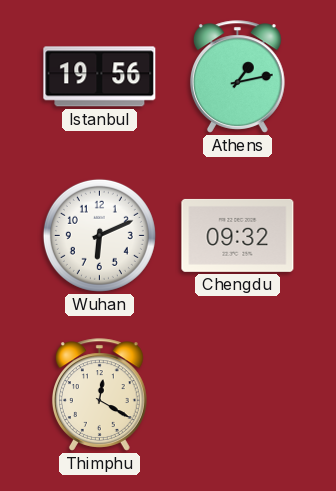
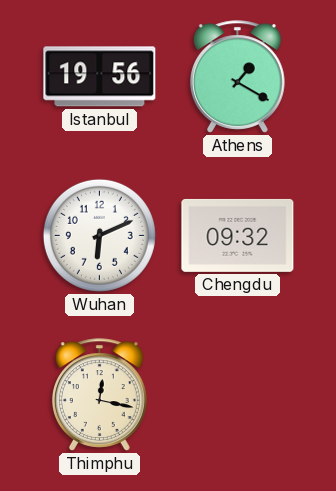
Athens: 1:13 -> 1:20 (237, 77)
Thimphu: 12:20 -> 12:17 (99, 395)
